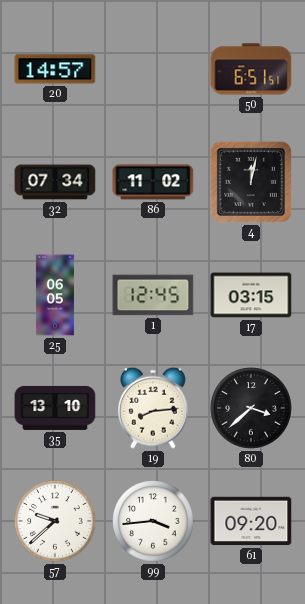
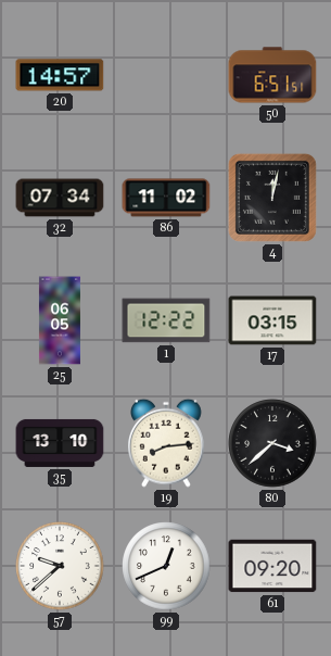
1: 12:45 -> 12:22 (166, 320)
99: 3:44 -> 12:41 (166, 566)
